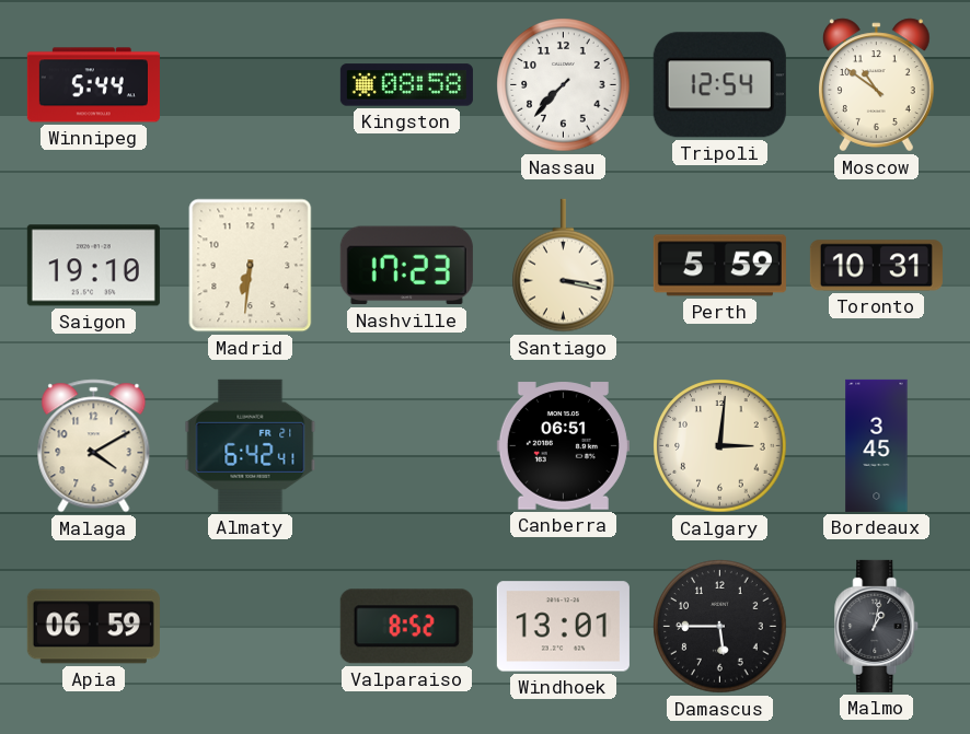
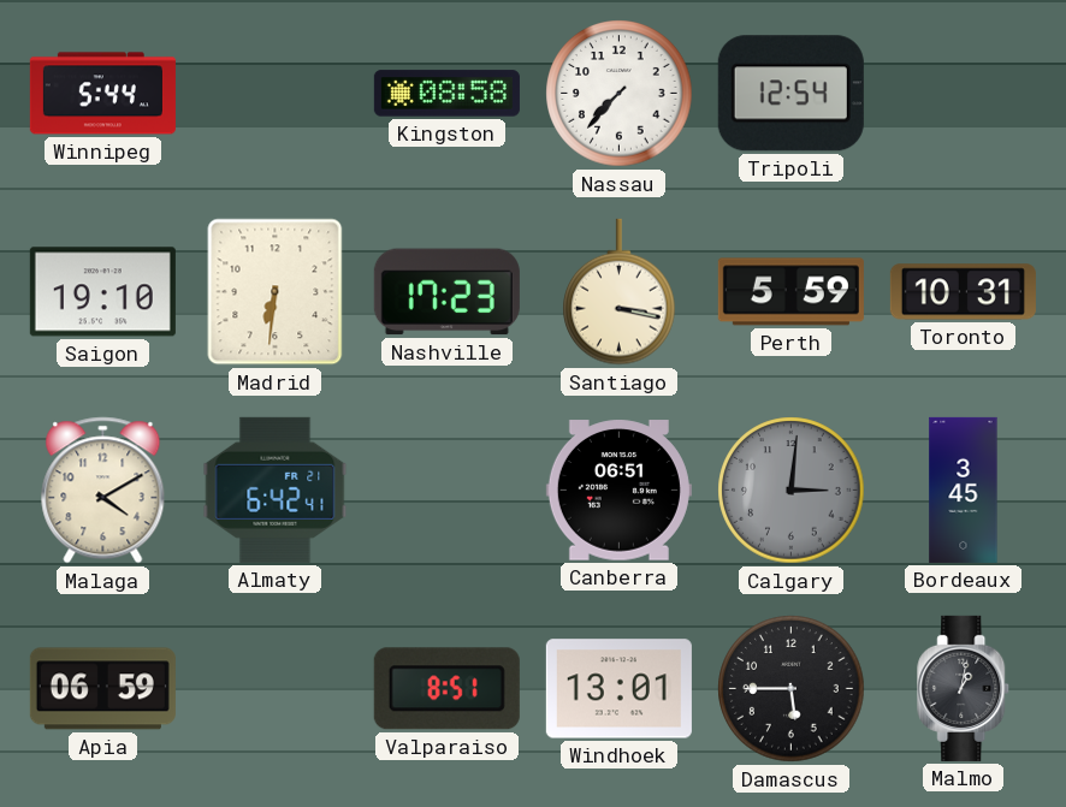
Moscow: 10:51 -> none (877, 85)
Calgary dial: cream -> grey (792, 491)
Valparaiso: 8:52 -> 8:51 (446, 689)
